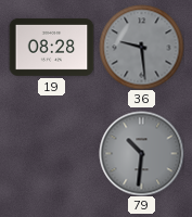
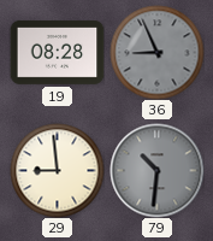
36: 9:29 -> 8:56 (156, 52)
29: none -> 8:59 (57, 170)
